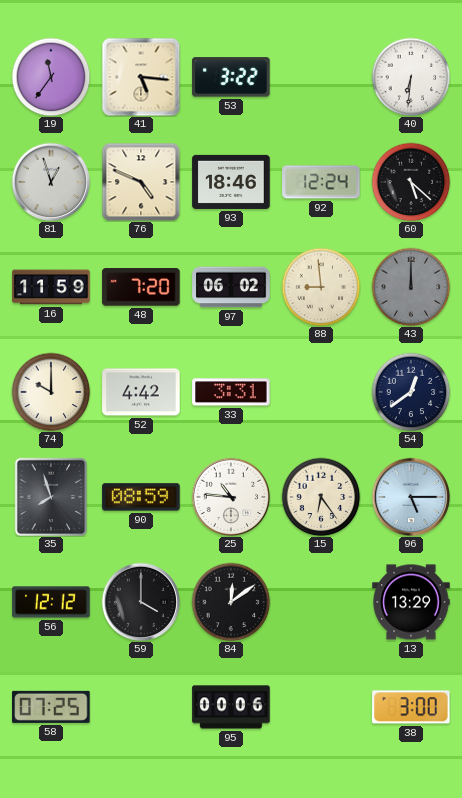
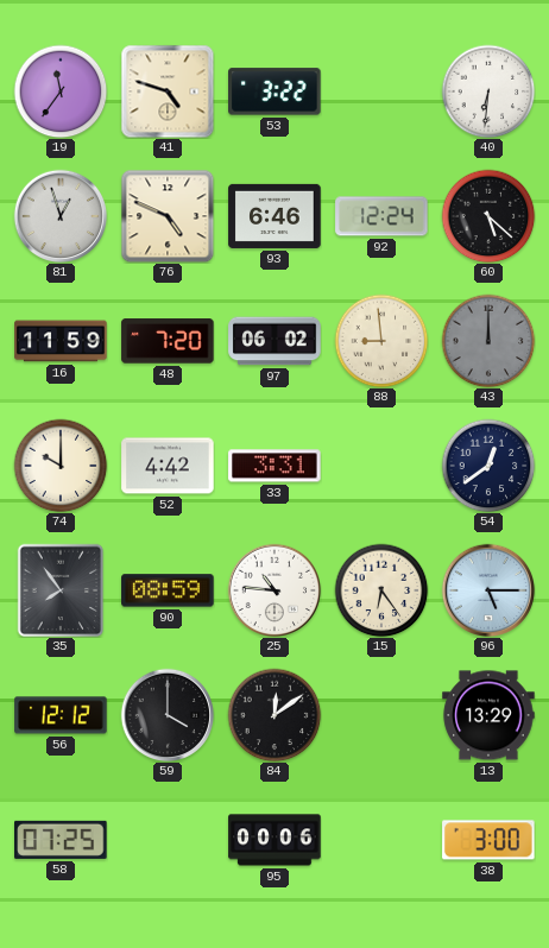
41: 5:16 -> 4:48 (168, 91)
93: 18:46 -> 6:46 (274, 216)
35: 7:57 -> 7:54 (61, 590)
